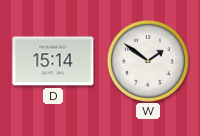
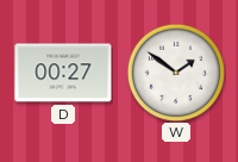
D: 15:14 -> 00:27 (63, 73)
